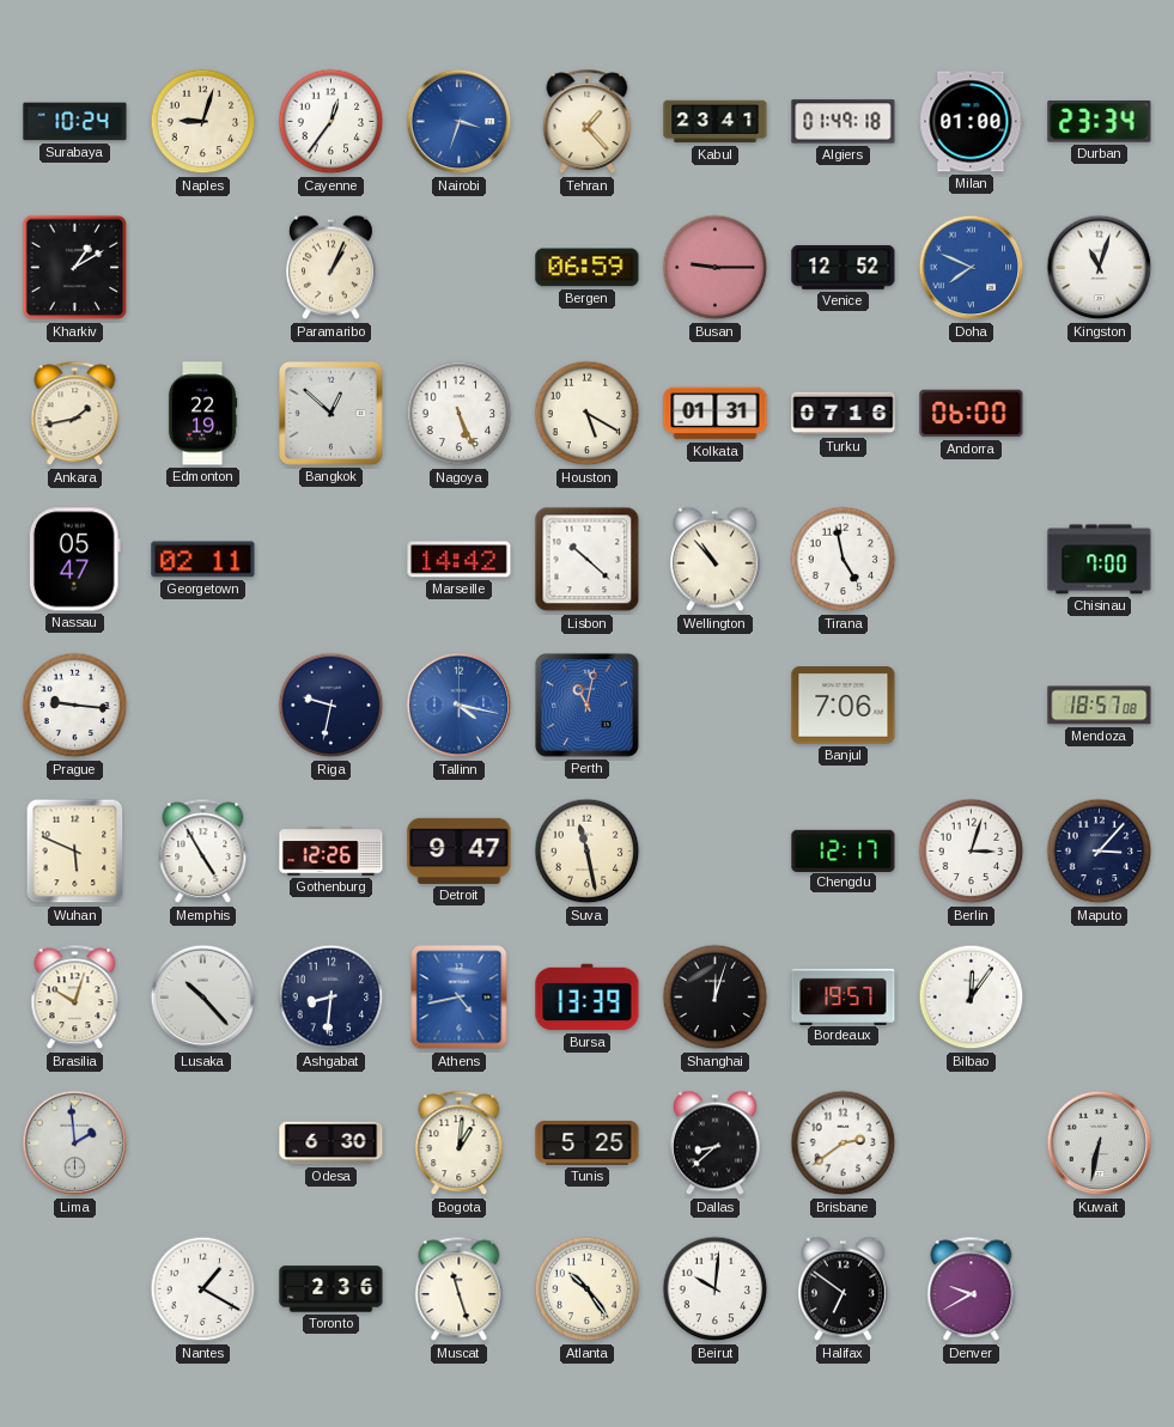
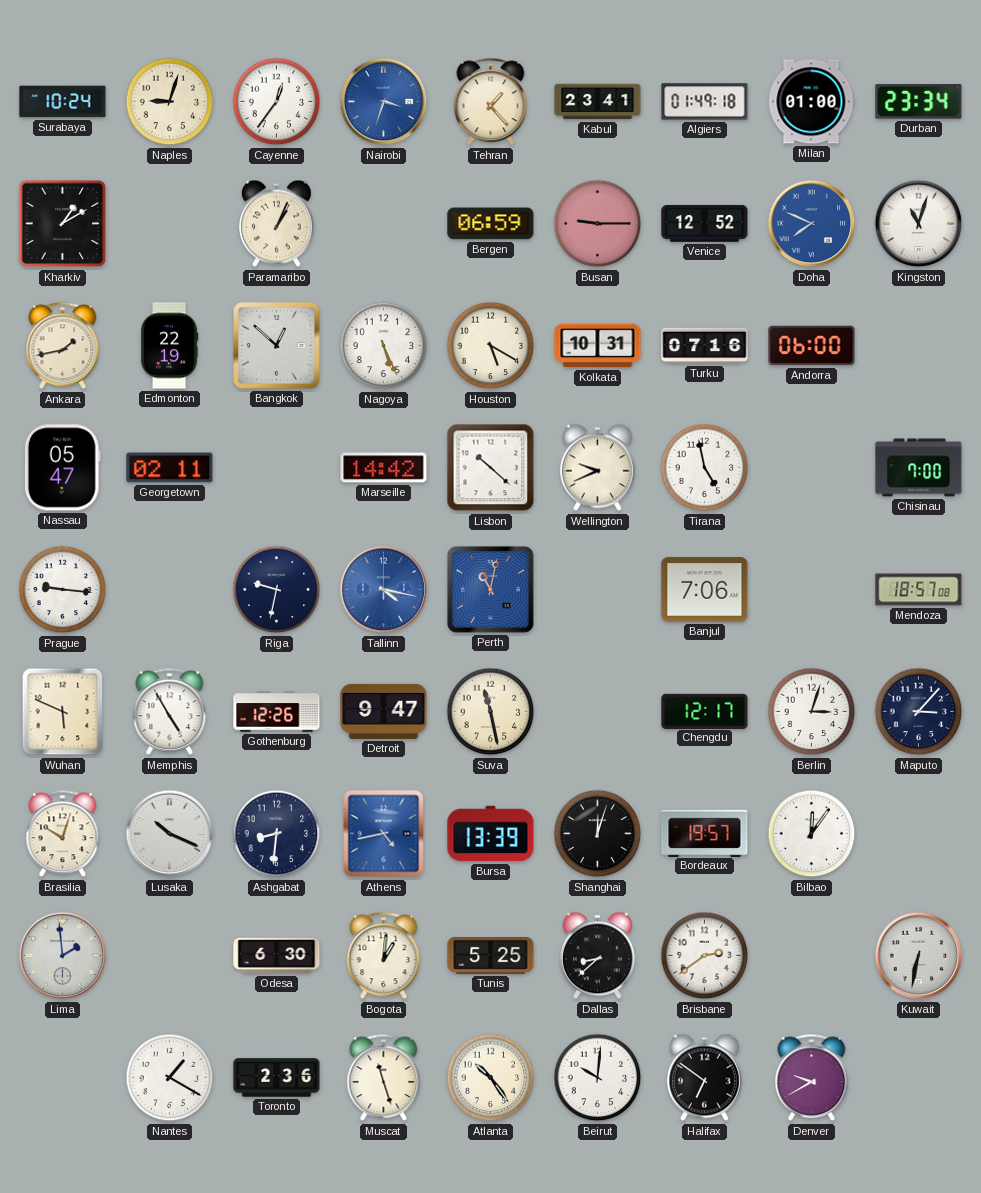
Kolkata: 01:31 -> 10:31 (598, 346)
Wellington: 10:53 -> 9:41 (597, 468)
Lusaka: 10:23 -> 10:19 (170, 834)
